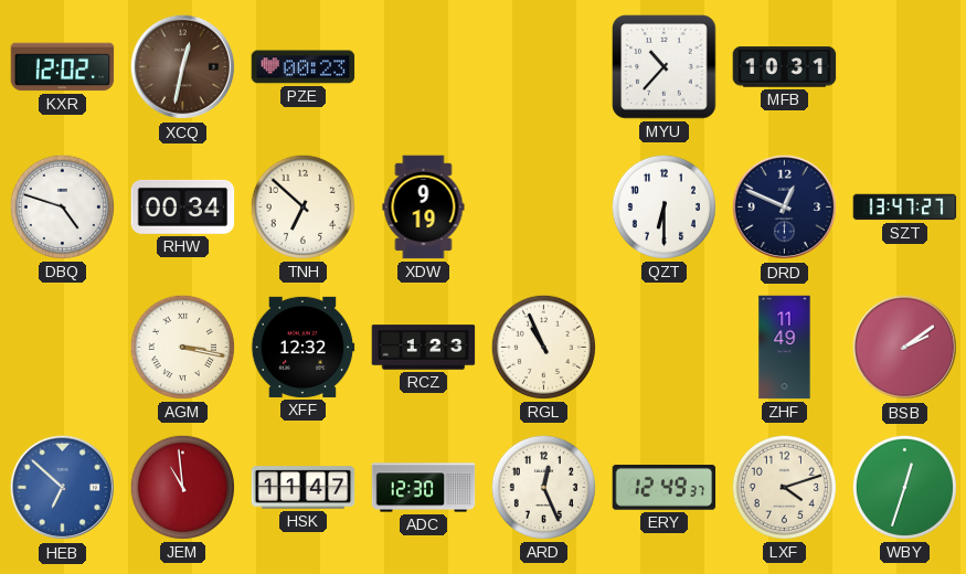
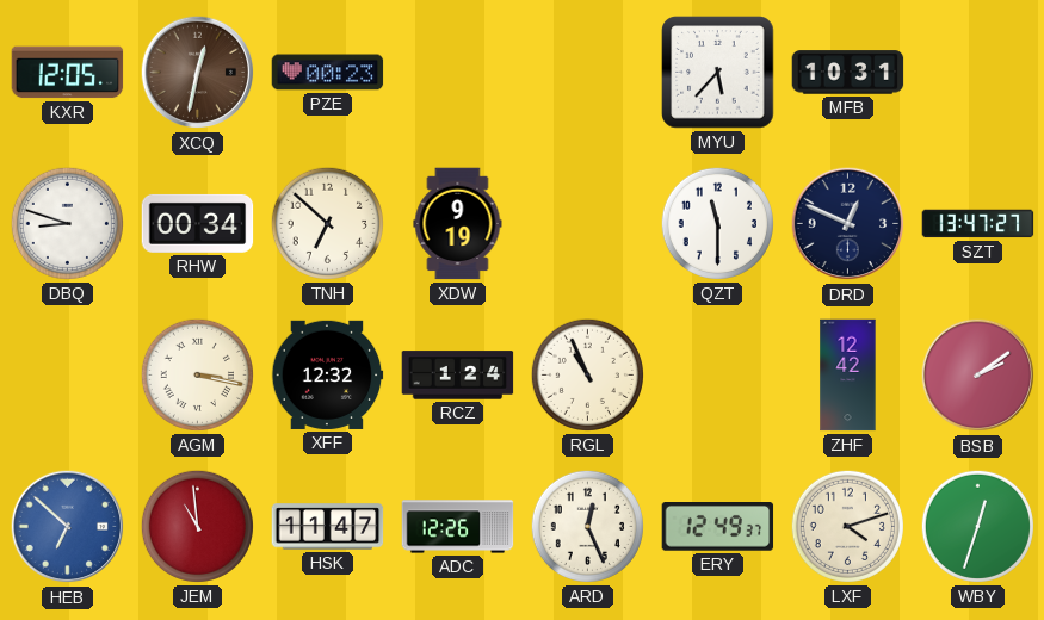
KXR: 12:02 -> 12:05 (68, 73)
MYU: 10:37 -> 5:37 (718, 73)
DBQ: 4:48 -> 8:48 (67, 223)
QZT: 6:30 -> 11:30 (717, 223)
RCZ: 1:23 -> 1:24 (458, 376)
ZHF: 11:49 -> 12:42 (848, 376)
ADC: 12:30 -> 12:26 (458, 527)
